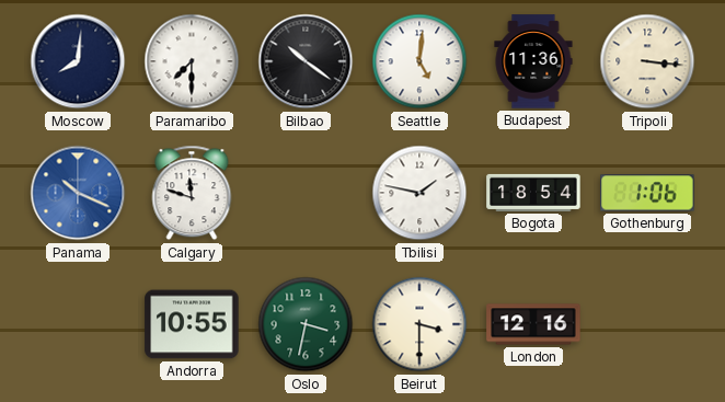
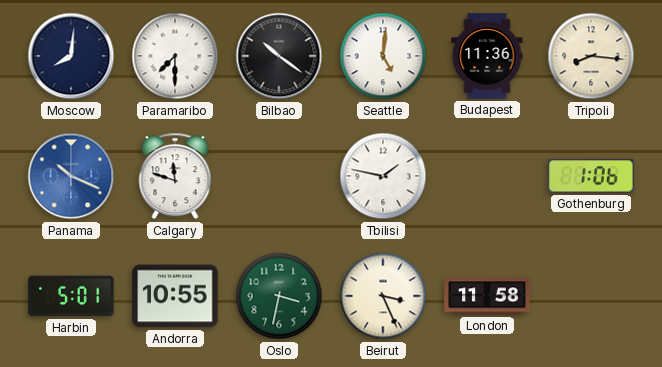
Tripoli: 3:16 -> 8:16 (591, 56)
Bogota: 18:54 -> none (533, 193)
Harbin: none -> 5:01 (71, 296)
Beirut: 3:30 -> 3:26 (383, 296)
London: 12:16 -> 11:58 (487, 296)
